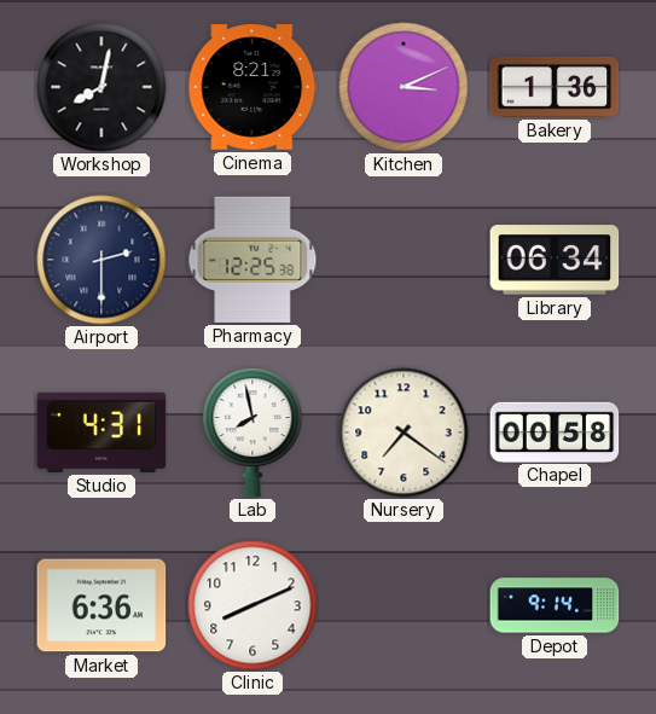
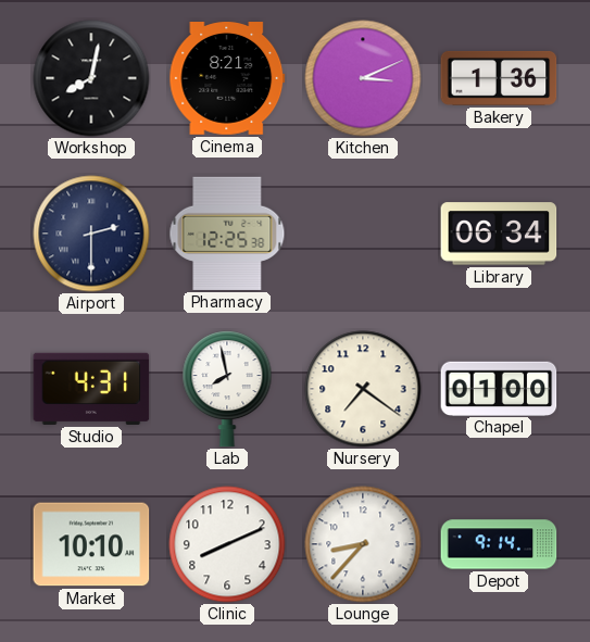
Chapel: 00:58 -> 01:00 (499, 388)
Market: 6:36 -> 10:10 (91, 544)
Lounge: none -> 8:37 (363, 544)
